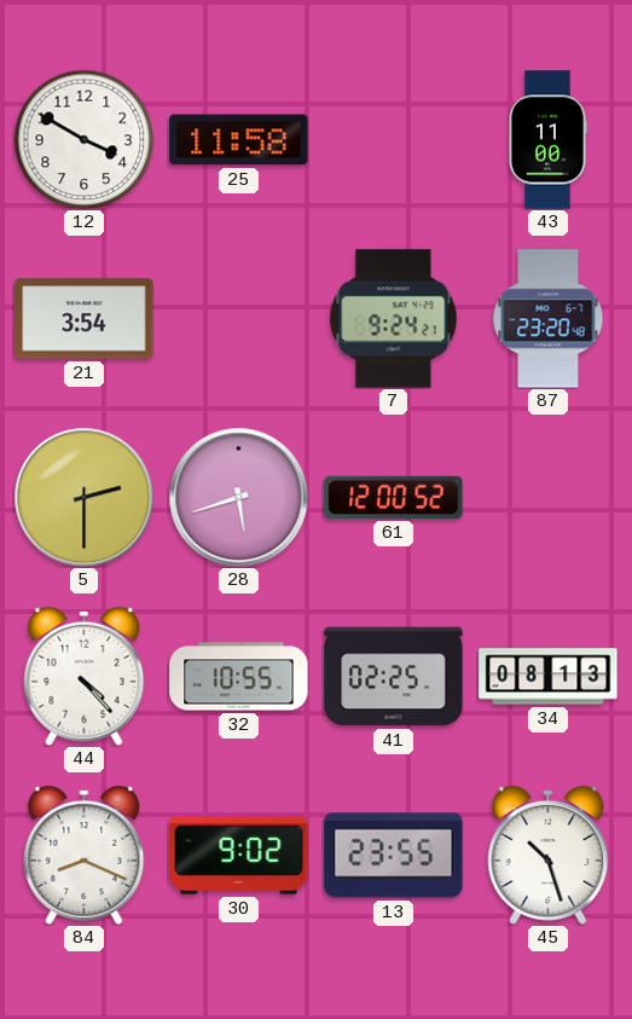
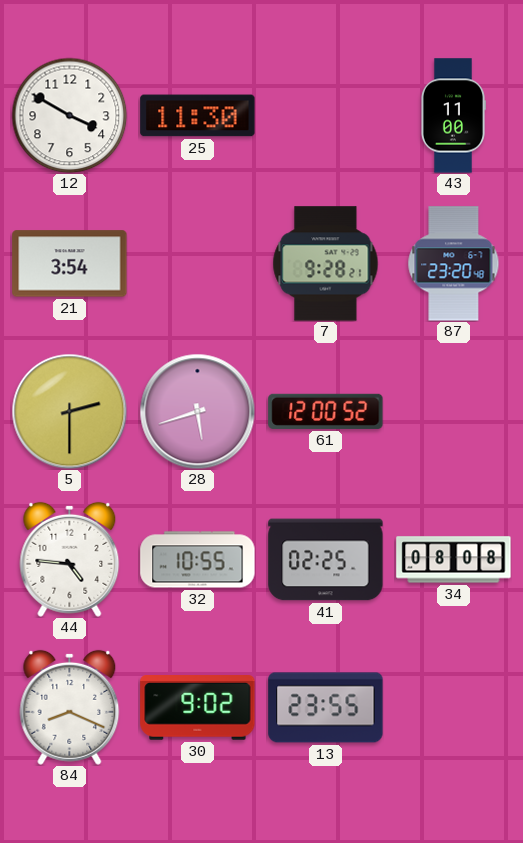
25: 11:58 -> 11:30 (198, 116)
7: 9:24 -> 9:28 (326, 264)
44: 4:23 -> 4:46 (70, 559)
34: 08:13 -> 08:08 (454, 560)
45: 10:27 -> none (549, 855)
